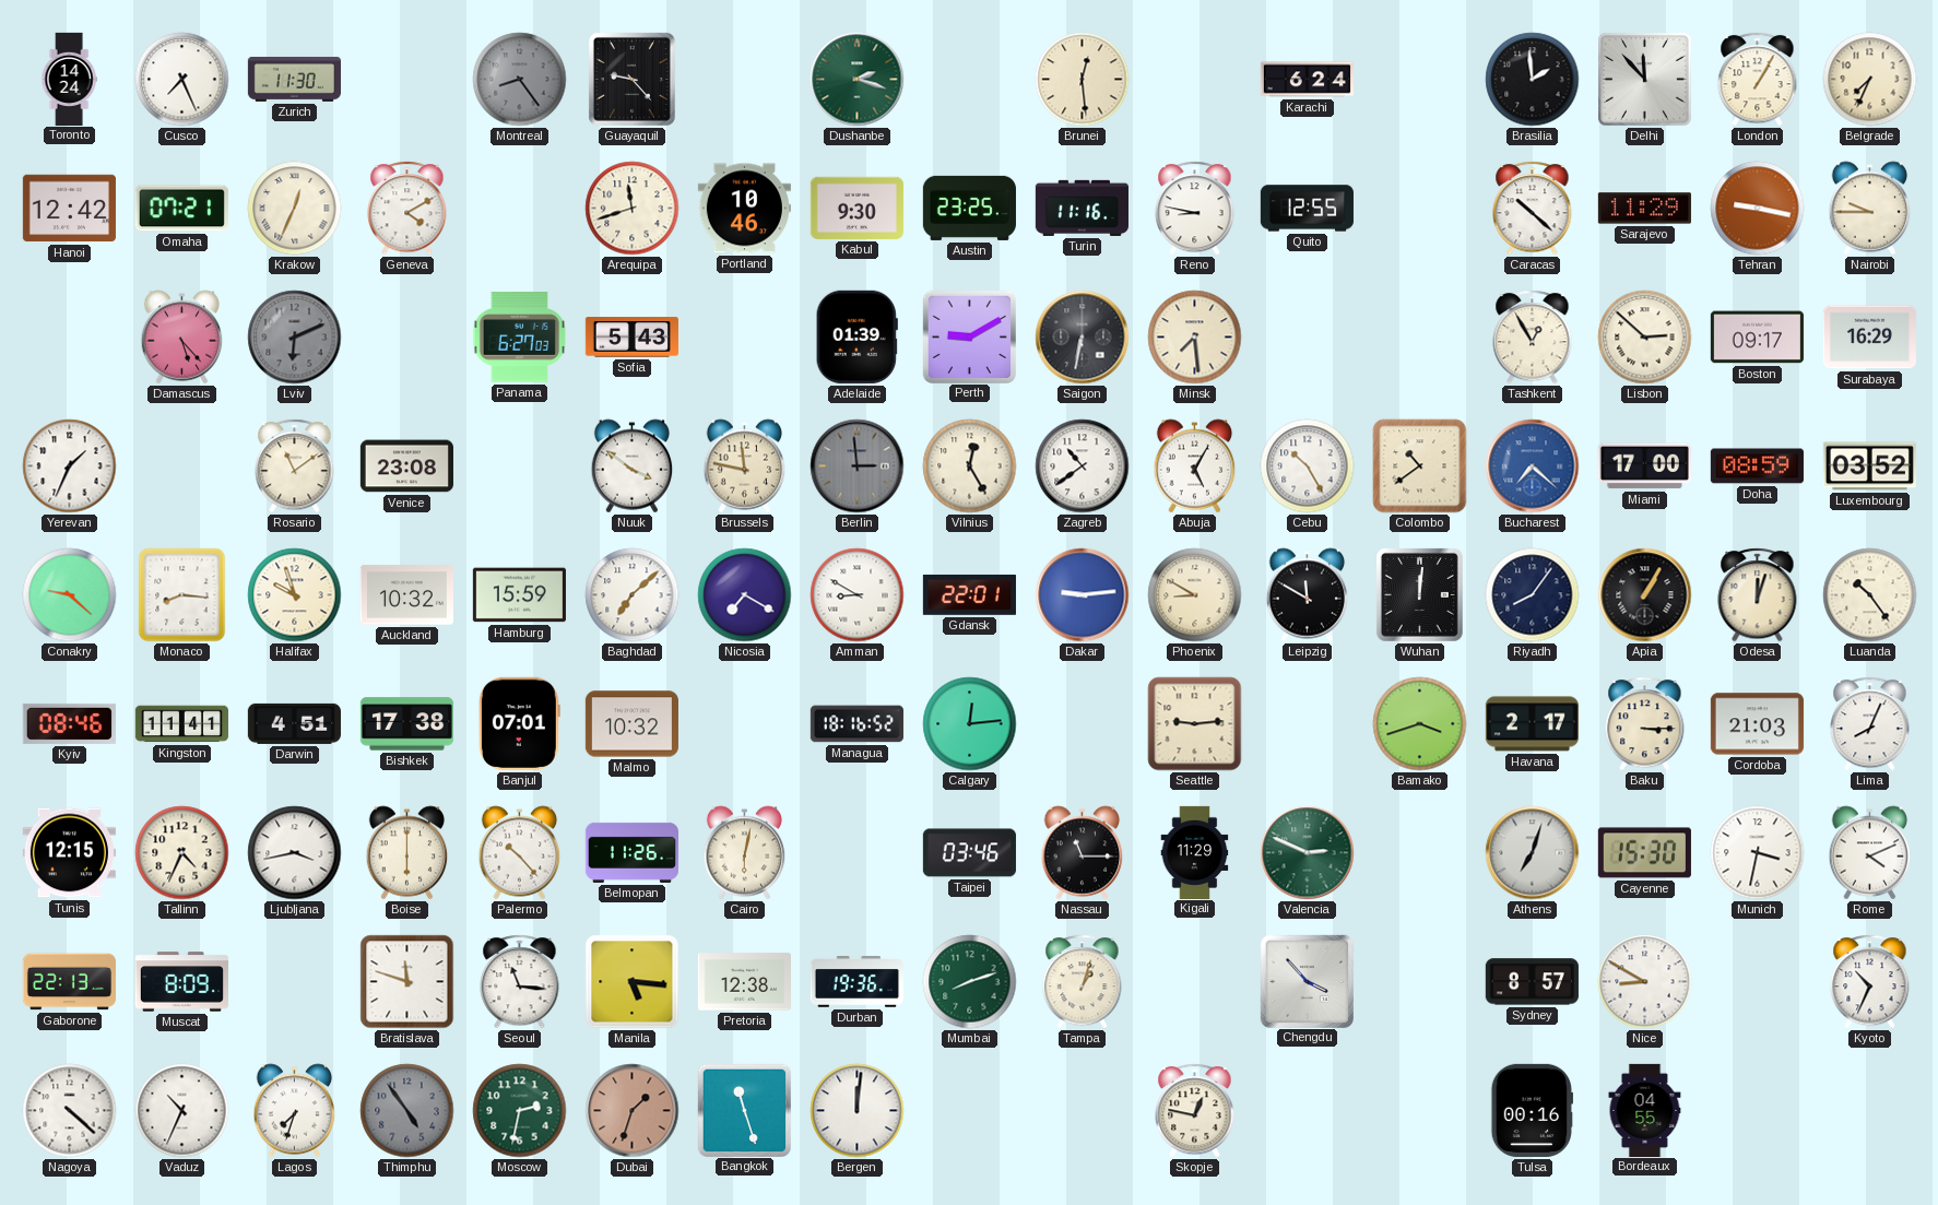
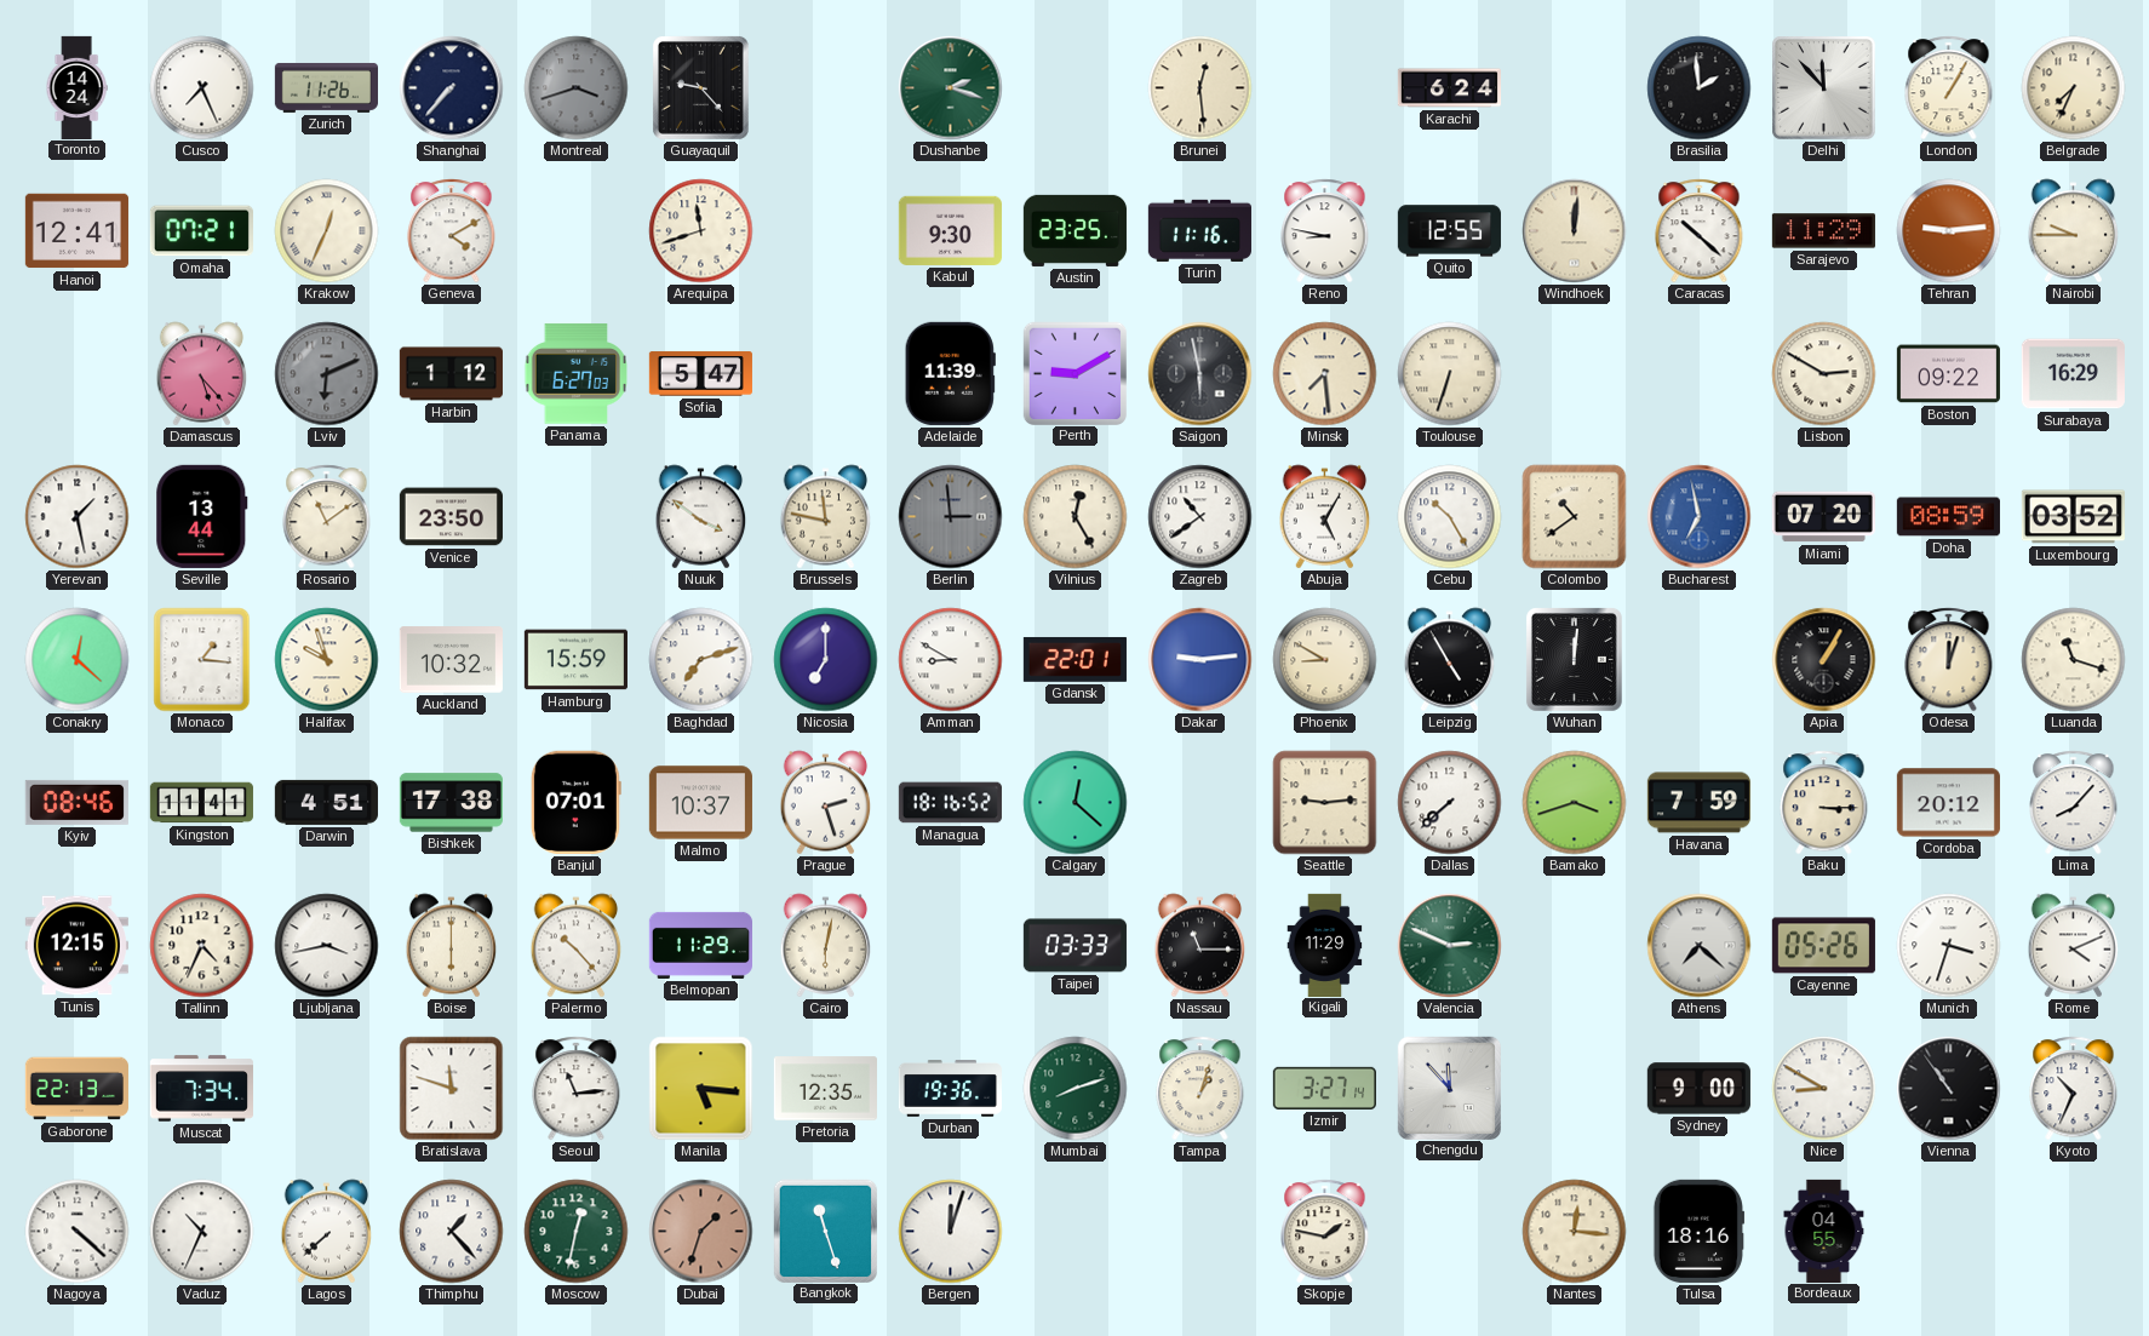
Zurich: 11:30 -> 11:26 (326, 87)
Shanghai: none -> 7:37 (452, 88)
Montreal: 8:24 -> 3:42 (577, 88)
Hanoi: 12:42 -> 12:41 (76, 231)
Portland: 10:46 -> none (744, 209)
Windhoek: none -> 12:01 (1575, 231)
Tehran: 9:17 -> 9:14 (1949, 231)
Harbin: none -> 1:12 (451, 374)
Sofia: 5:43 -> 5:47 (700, 374)
Adelaide: 01:39 -> 11:39 (950, 373)
Saigon: 6:32 -> 5:58 (1200, 374)
Toulouse: none -> 6:33 (1450, 374)
Tashkent: 12:55 -> none (1533, 338)
Lisbon: 2:52 -> 2:50 (1824, 374)
Boston: 09:17 -> 09:22 (1948, 374)
Yerevan: 1:34 -> 1:28 (78, 517)
Seville: none -> 13:44 (202, 516)
Venice: 23:08 -> 23:50 (451, 517)
Bucharest: 7:22 -> 6:58 (1700, 517)
Miami: 17:00 -> 07:20 (1823, 517)
Conakry: 9:22 -> 12:22 (78, 660)
Monaco: 8:16 -> 1:16 (202, 660)
Baghdad: 7:08 -> 7:12 (701, 660)
Nicosia: 7:20 -> 7:00 (826, 660)
Leipzig: 11:50 -> 4:55 (1450, 660)
Riyadh: 8:06 -> none (1533, 595)
Luanda: 10:24 -> 11:18 (2074, 660)
Malmo: 10:32 -> 10:37 (700, 803)
Prague: none -> 2:27 (826, 803)
Calgary: 12:14 -> 12:22 (1076, 803)
Dallas: none -> 7:38 (1450, 803)
Havana: 2:17 -> 7:59 (1698, 803)
Cordoba: 21:03 -> 20:12 (1948, 803)
Lima: 8:04 -> 8:07 (2074, 803)
Belmopan: 11:26 -> 11:29 (700, 945)
Taipei: 03:46 -> 03:33 (1074, 946)
Athens: 7:03 -> 7:22 (1700, 946)
Cayenne: 15:30 -> 05:26 (1823, 946)
Munich: 3:32 -> 3:33 (1949, 946)
Muscat: 8:09 -> 7:34 (201, 1089)
Seoul: 11:16 -> 11:14 (577, 1089)
Pretoria: 12:38 -> 12:35 (825, 1089)
Izmir: none -> 3:27 (1324, 1088)
Chengdu: 3:53 -> 11:53 (1449, 1088)
Sydney: 8:57 -> 9:00 (1698, 1089)
Vienna: none -> 10:54 (1949, 1089)
Lagos: 7:33 -> 7:38 (327, 1232)
Thimphu: 4:54 -> 1:23 (452, 1232)
Thimphu dial: grey -> white (452, 1232)
Moscow: 2:32 -> 12:32 (577, 1232)
Bergen: 12:01 -> 12:03 (951, 1232)
Skopje: 12:47 -> 1:47 (1325, 1232)
Nantes: none -> 12:16 (1575, 1232)
Tulsa: 00:16 -> 18:16 (1698, 1231)
